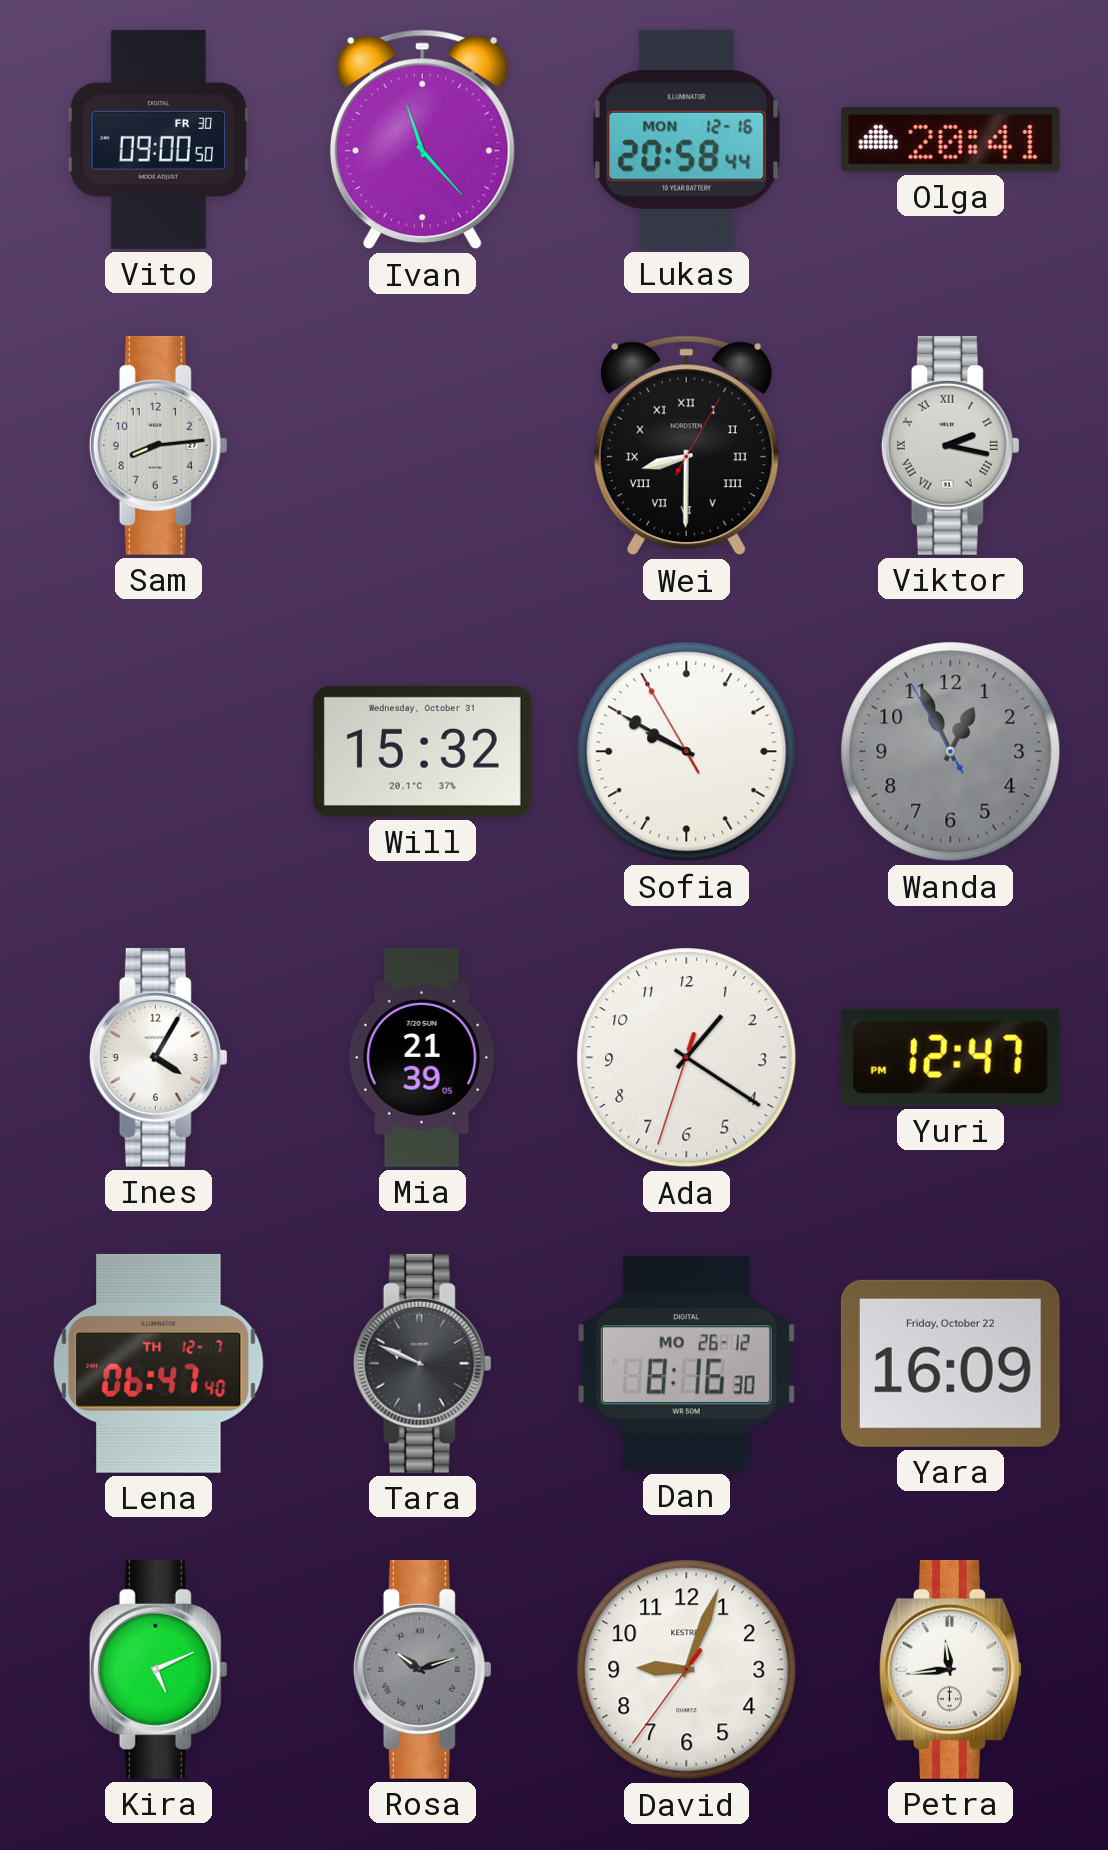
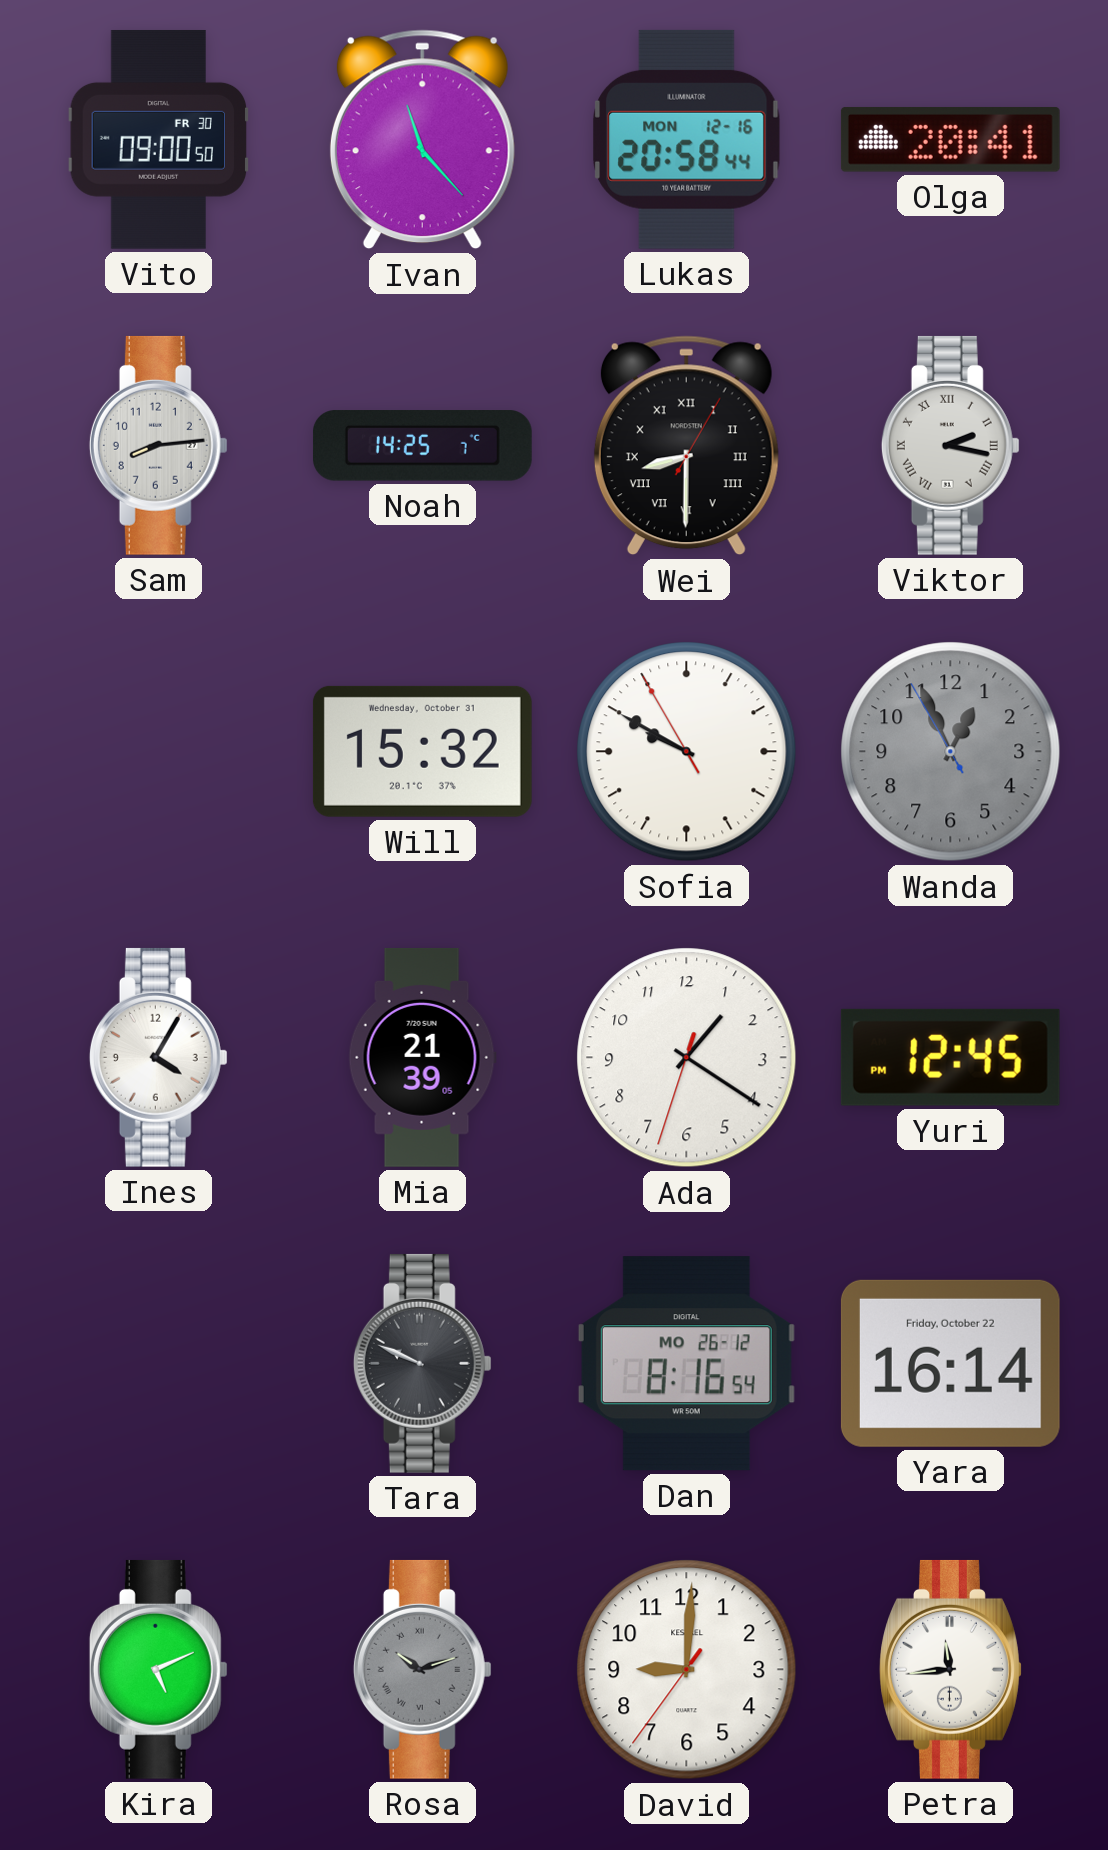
Noah: none -> 14:25 (422, 446)
Yuri: 12:47 -> 12:45 (950, 1057)
Lena: 06:47 -> none (159, 1363)
Dan: 8:16:30 -> 8:16:54 (686, 1364)
Yara: 16:09 -> 16:14 (950, 1363)
David: 9:03 -> 9:00 (687, 1670)
